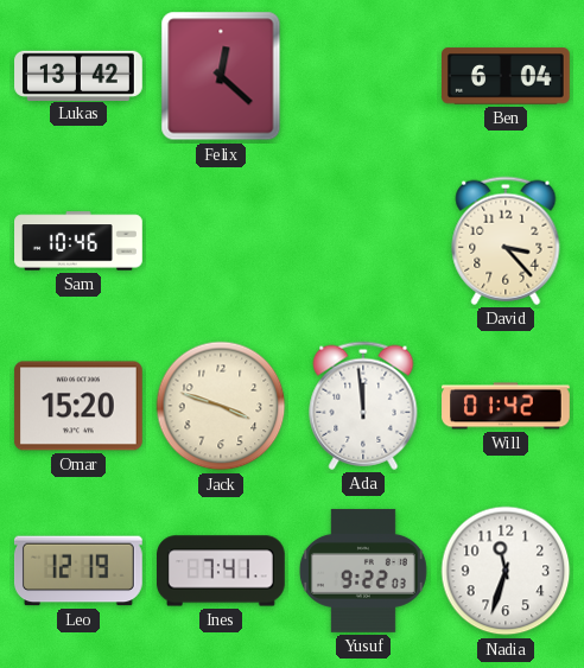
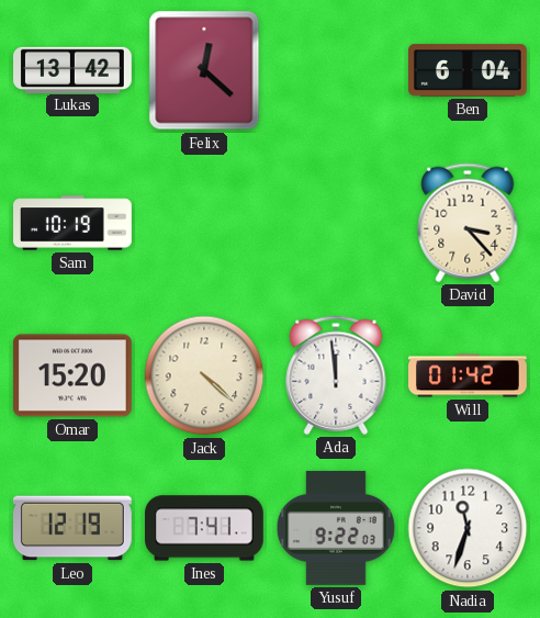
Sam: 10:46 -> 10:19 (74, 223)
Jack: 3:48 -> 4:22 (204, 375)
